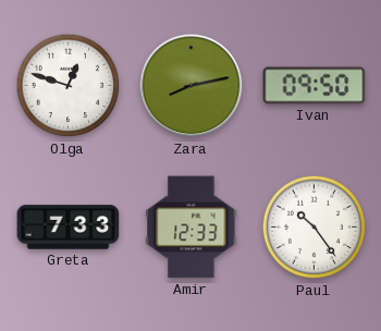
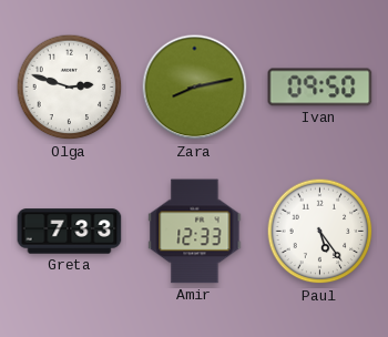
Olga: 12:48 -> 2:48 (70, 88)
Paul: 10:24 -> 5:24 (320, 232)
